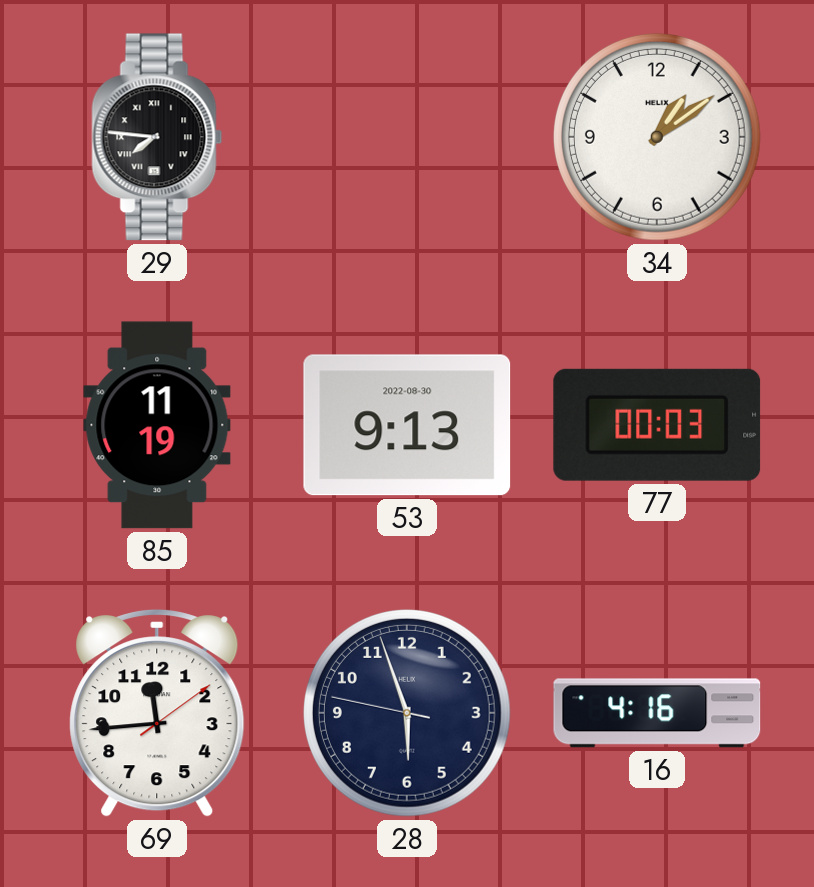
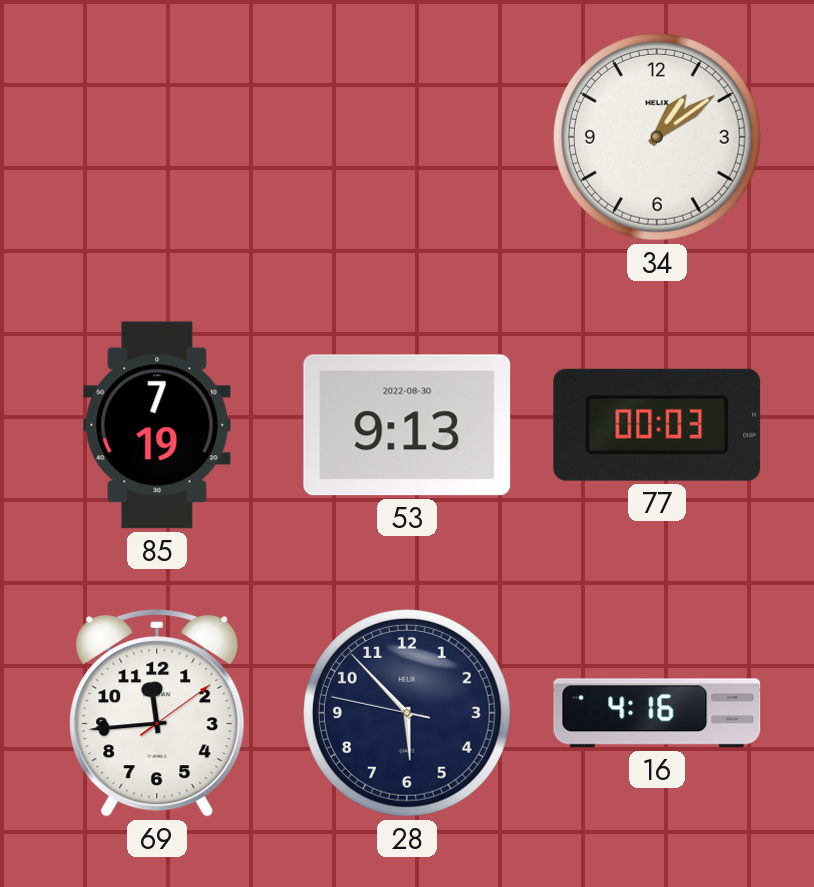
29: 7:46 -> none (157, 137)
85: 11:19 -> 7:19 (157, 425)
28: 5:56 -> 5:52 (407, 713)
